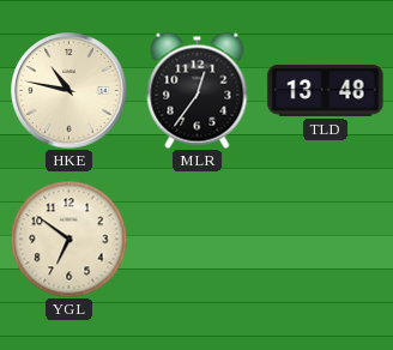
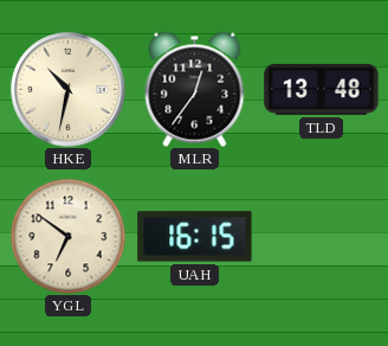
HKE: 10:47 -> 10:32 (69, 90)
UAH: none -> 16:15 (195, 237)
